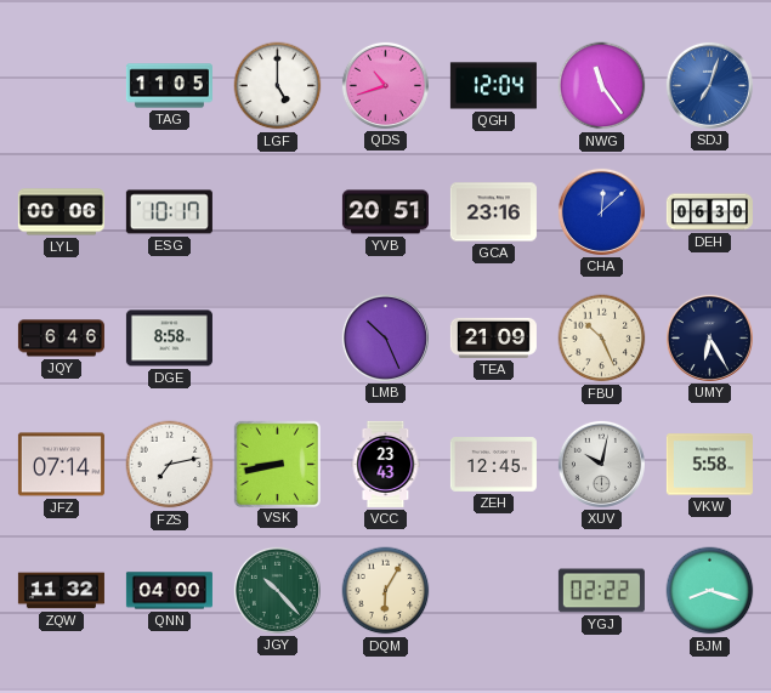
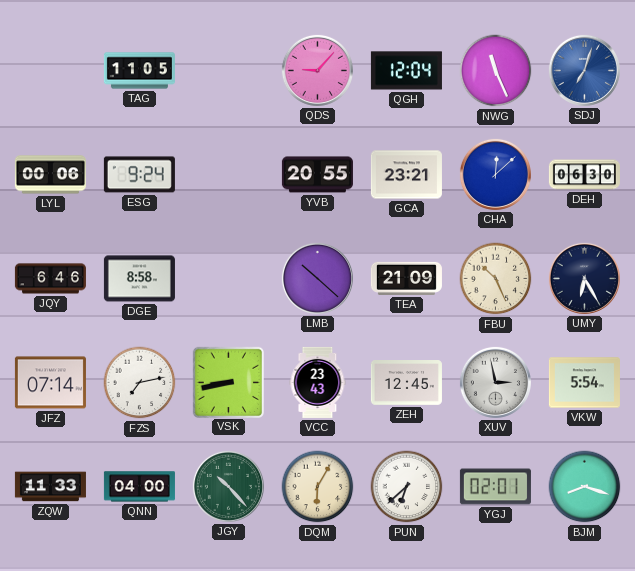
LGF: 5:00 -> none (278, 86)
QDS: 10:42 -> 9:07 (317, 70)
NWG: 11:24 -> 11:26 (496, 71)
ESG: 10:17 -> 9:24 (139, 175)
YVB: 20:51 -> 20:55 (317, 175)
GCA: 23:16 -> 23:21 (406, 175)
LMB: 10:26 -> 10:22 (317, 278)
XUV: 10:02 -> 2:58 (495, 382)
VKW: 5:58 -> 5:54 (584, 383)
ZQW: 11:32 -> 11:33 (50, 487)
PUN: none -> 6:38 (407, 487)
YGJ: 02:22 -> 02:01 (495, 487)
